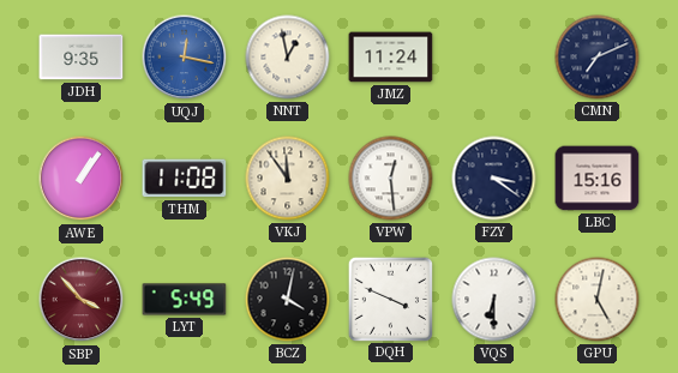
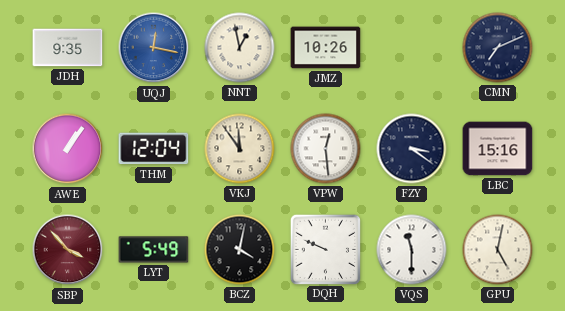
JMZ: 11:24 -> 10:26 (326, 48)
THM: 11:08 -> 12:04 (154, 149)
DQH: 3:49 -> 9:49 (325, 249)
VQS: 6:30 -> 11:30 (412, 250)
